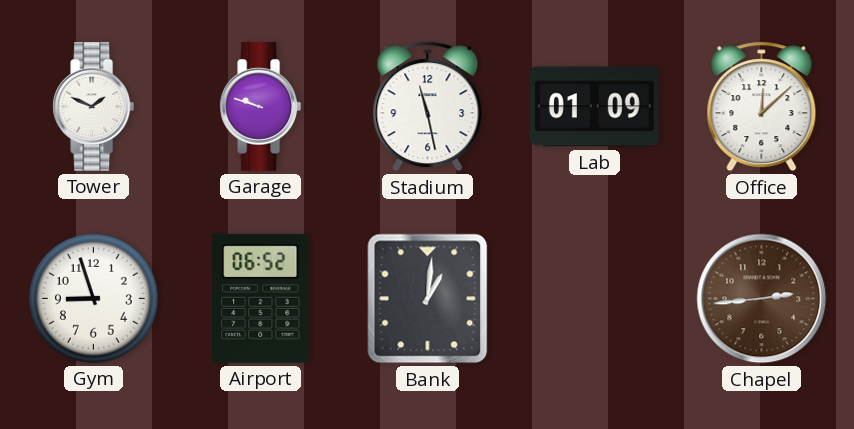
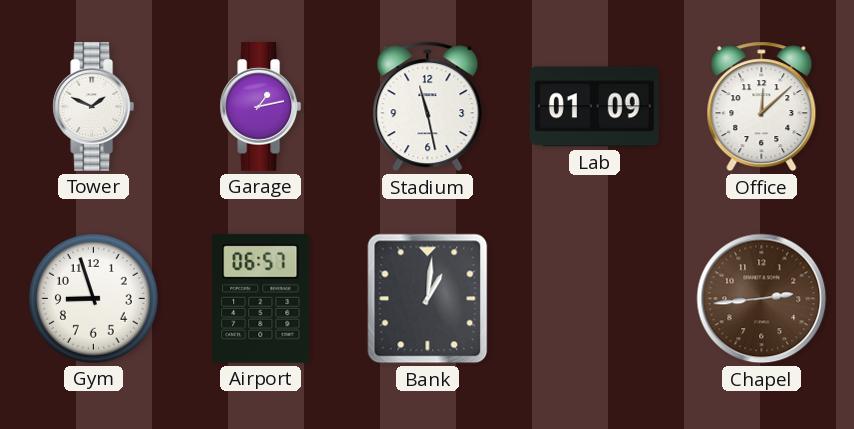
Garage: 9:48 -> 1:13 (261, 106)
Airport: 06:52 -> 06:57 (261, 298)
